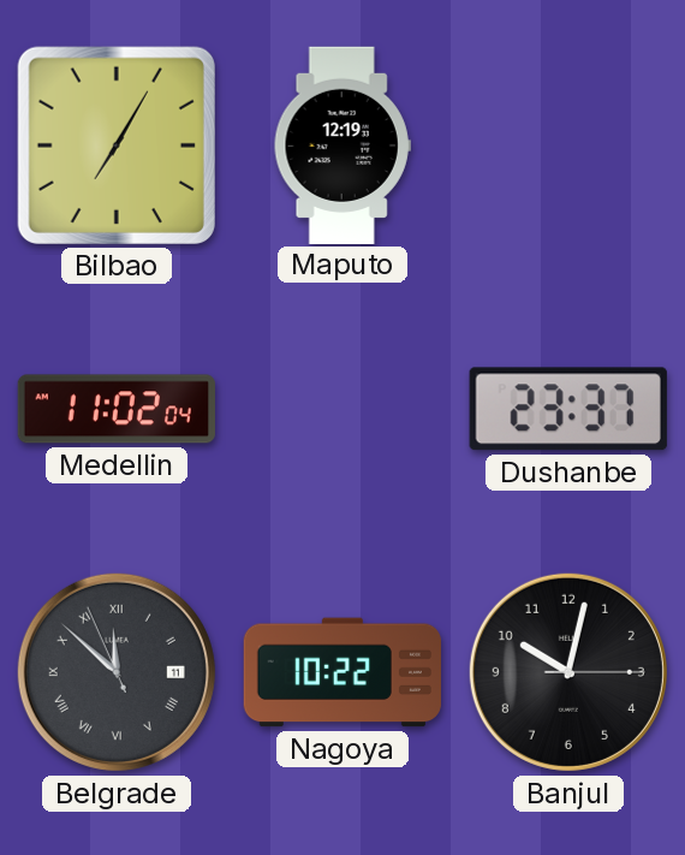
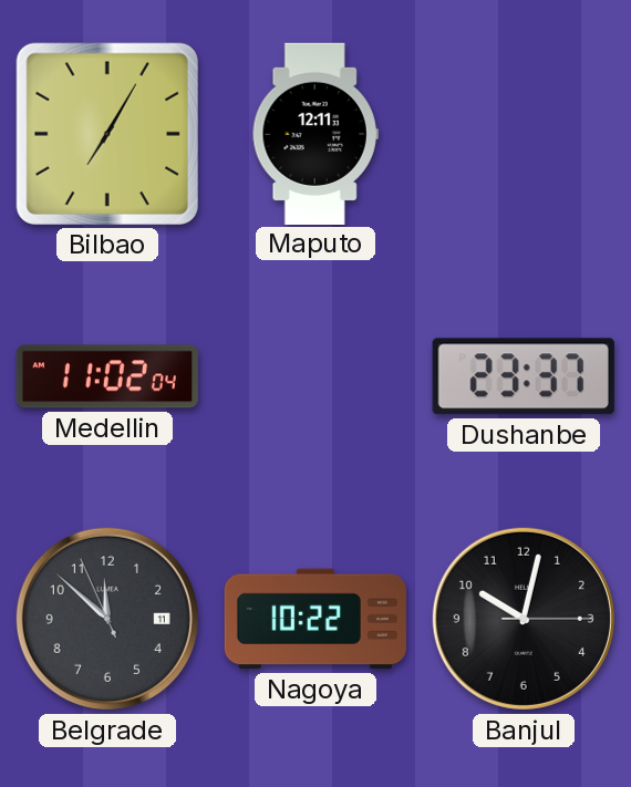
Maputo: 12:19 -> 12:11 (316, 133)
Belgrade numerals: Roman -> Arabic (107, 619)
